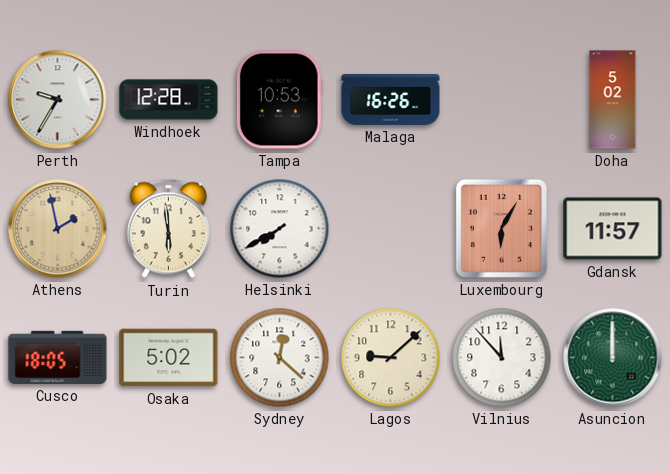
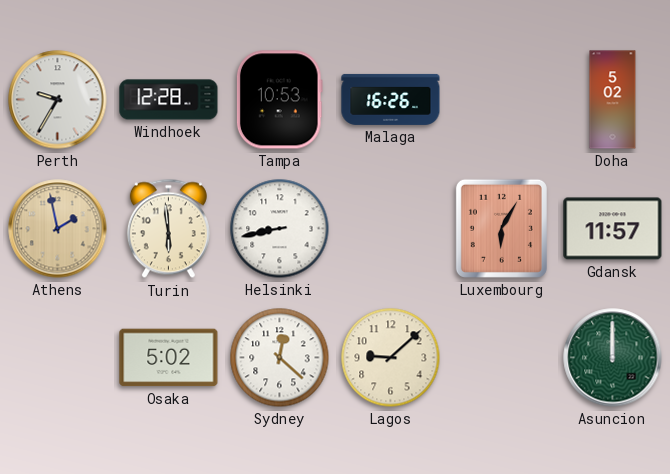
Helsinki: 7:40 -> 8:43 (280, 229)
Cusco: 18:05 -> none (58, 357)
Vilnius: 11:53 -> none (502, 358)
